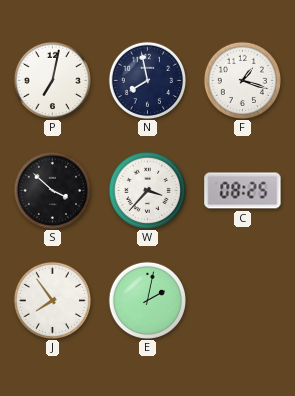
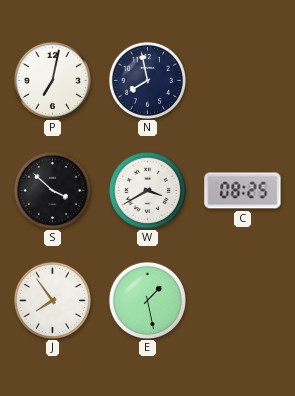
F: 1:18 -> none (242, 80)
W: 3:37 -> 3:40 (147, 190)
E: 2:02 -> 1:28 (147, 300)
